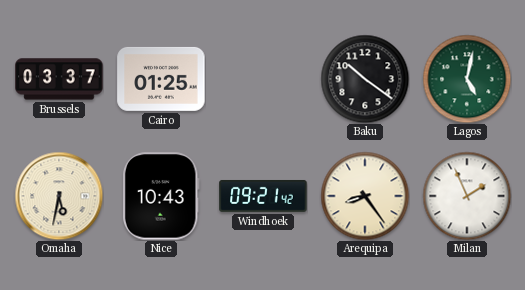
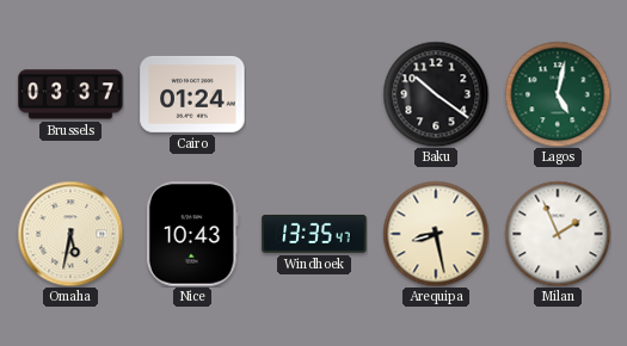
Cairo: 01:25 -> 01:24 (192, 94)
Windhoek: 09:21 -> 13:35 (314, 234)
Arequipa: 8:24 -> 8:28 (436, 234)
